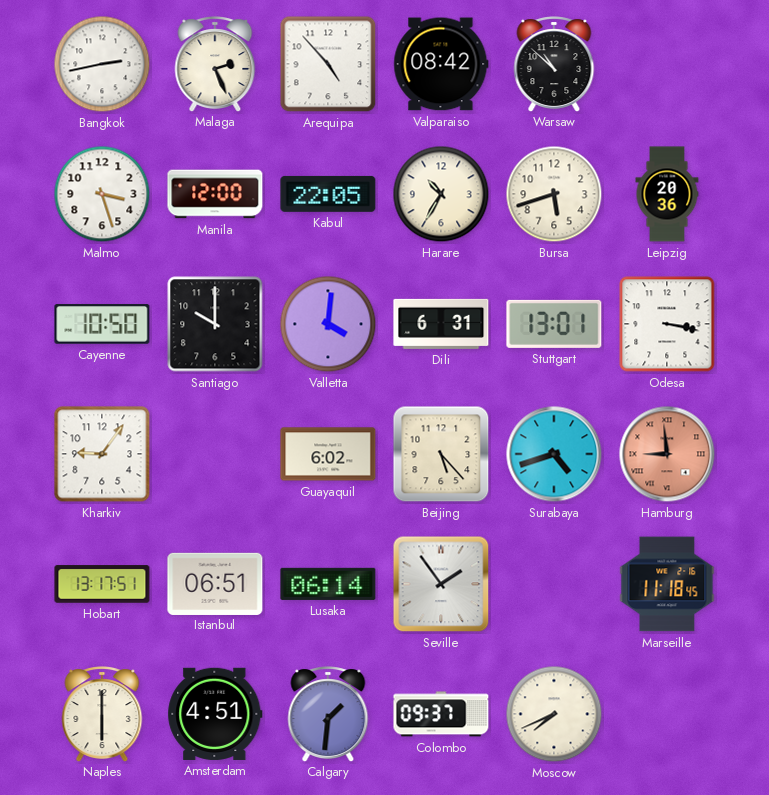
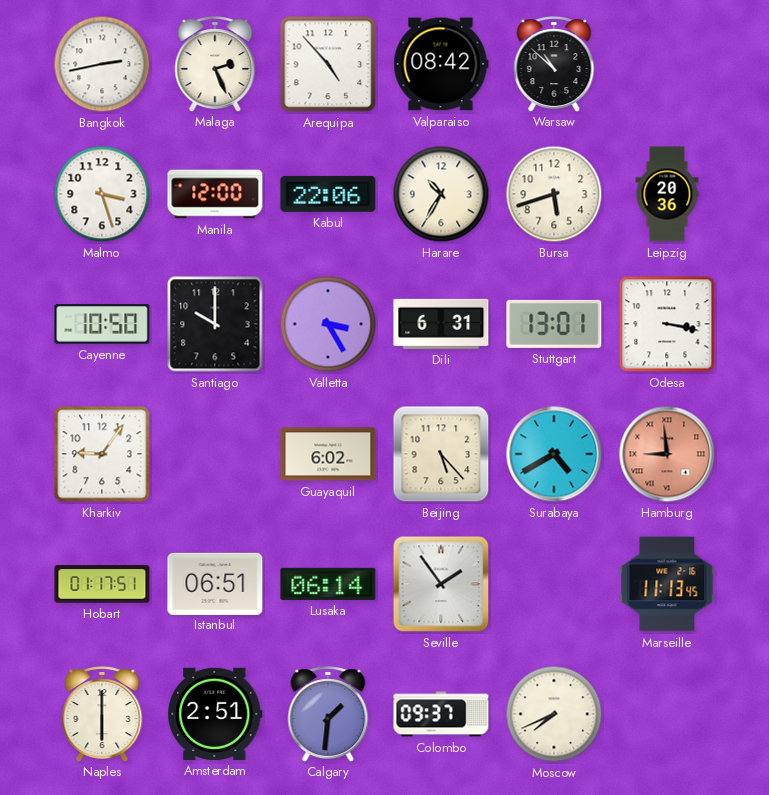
Kabul: 22:05 -> 22:06 (328, 194)
Valletta: 4:01 -> 3:25 (328, 324)
Surabaya: 4:42 -> 4:40 (554, 454)
Hobart: 13:17 -> 01:17 (102, 584)
Marseille: 11:18 -> 11:13 (667, 584)
Amsterdam: 4:51 -> 2:51 (215, 714)
